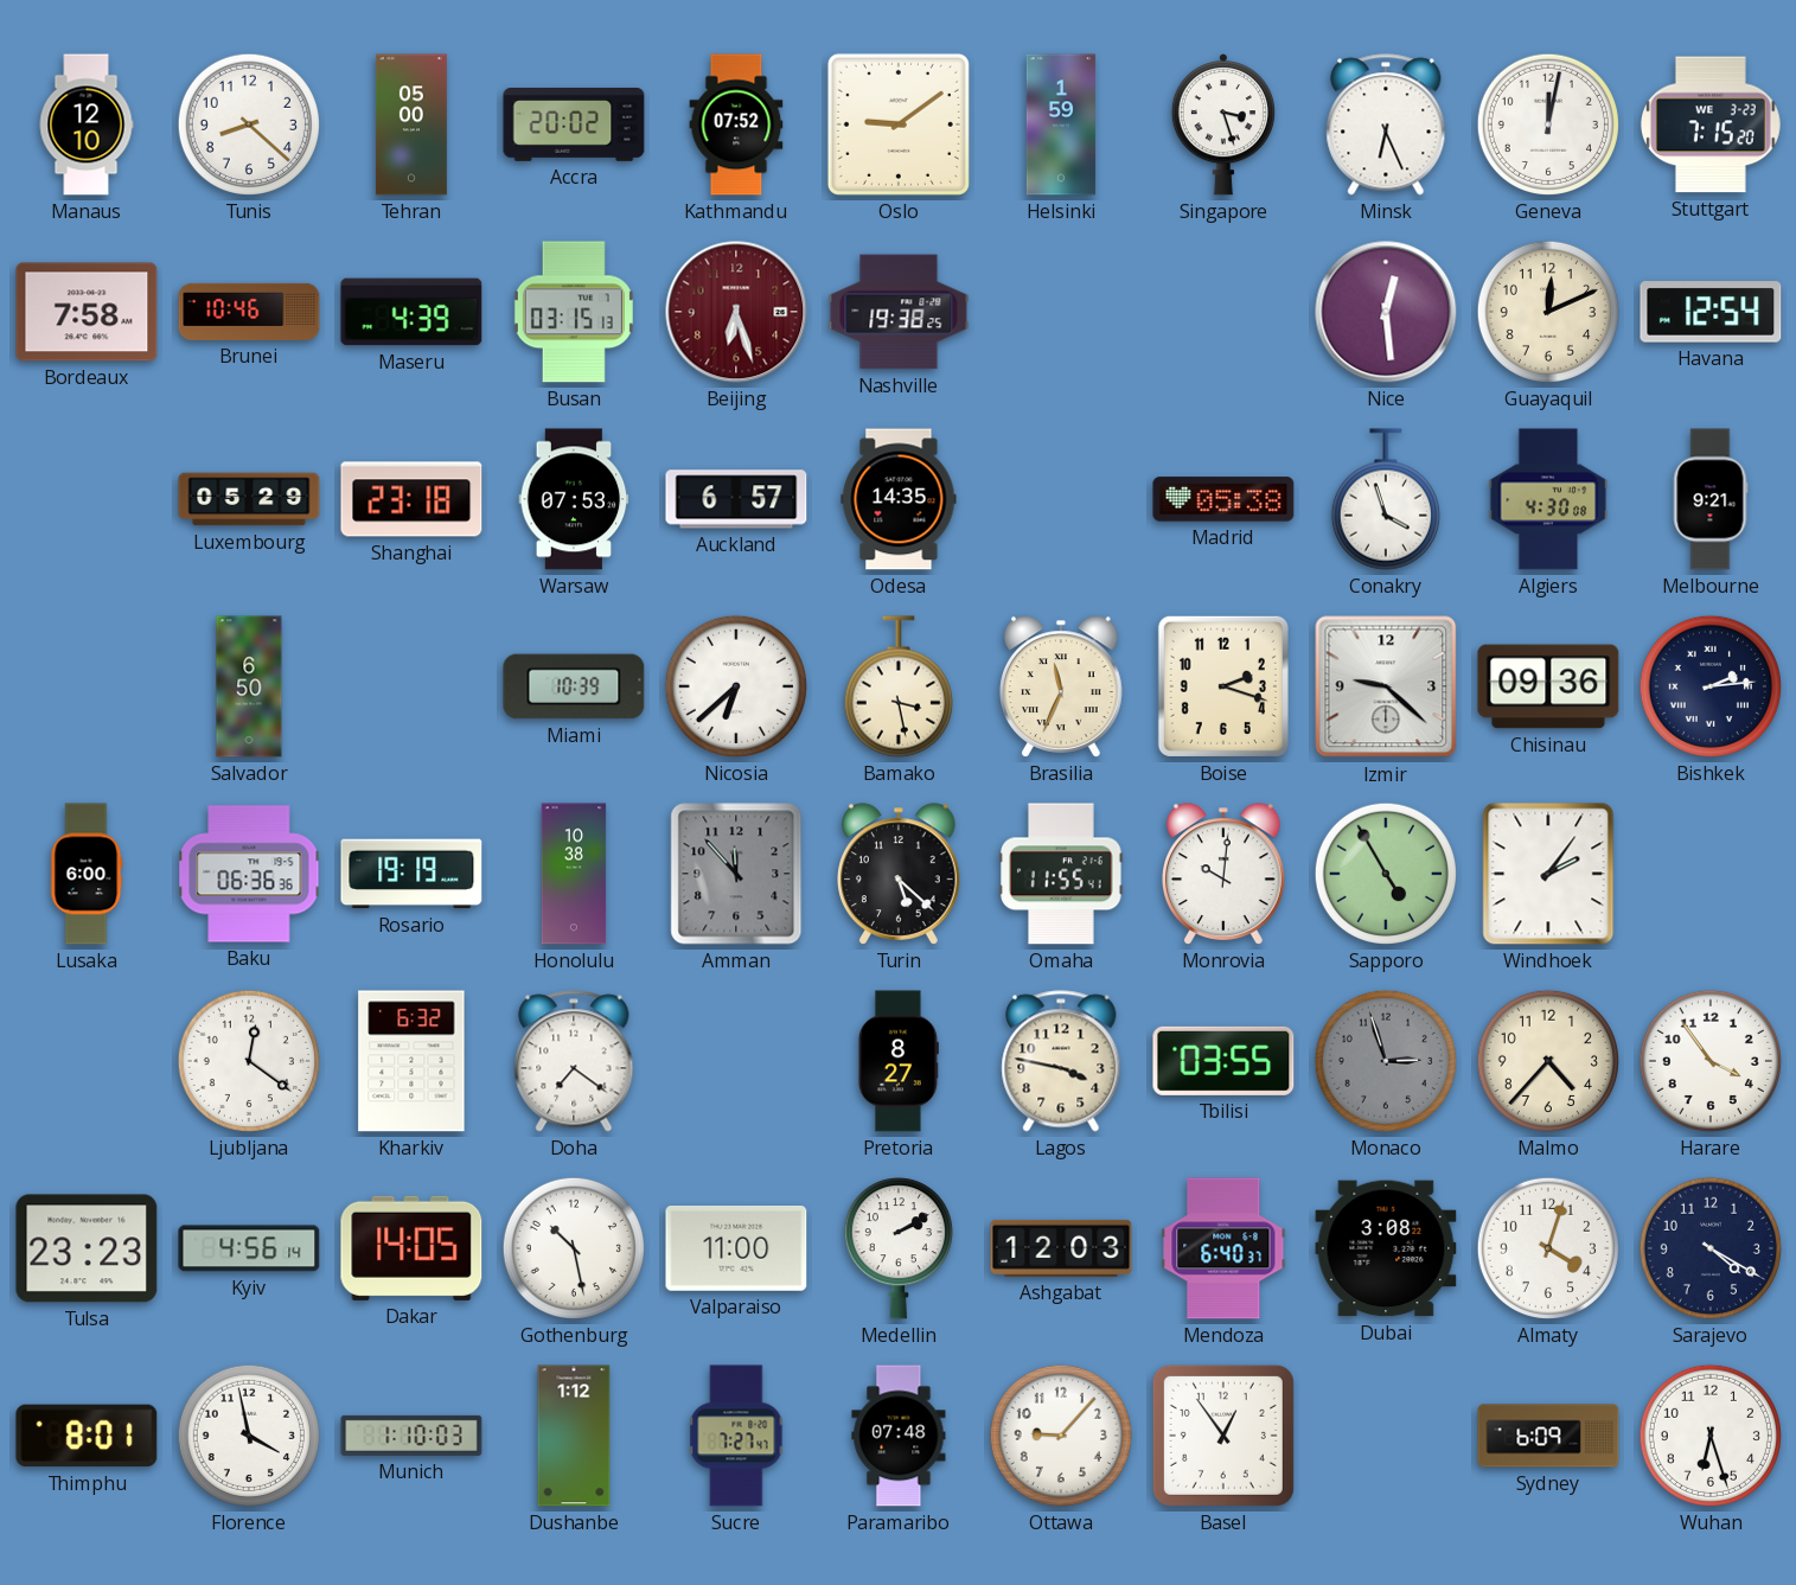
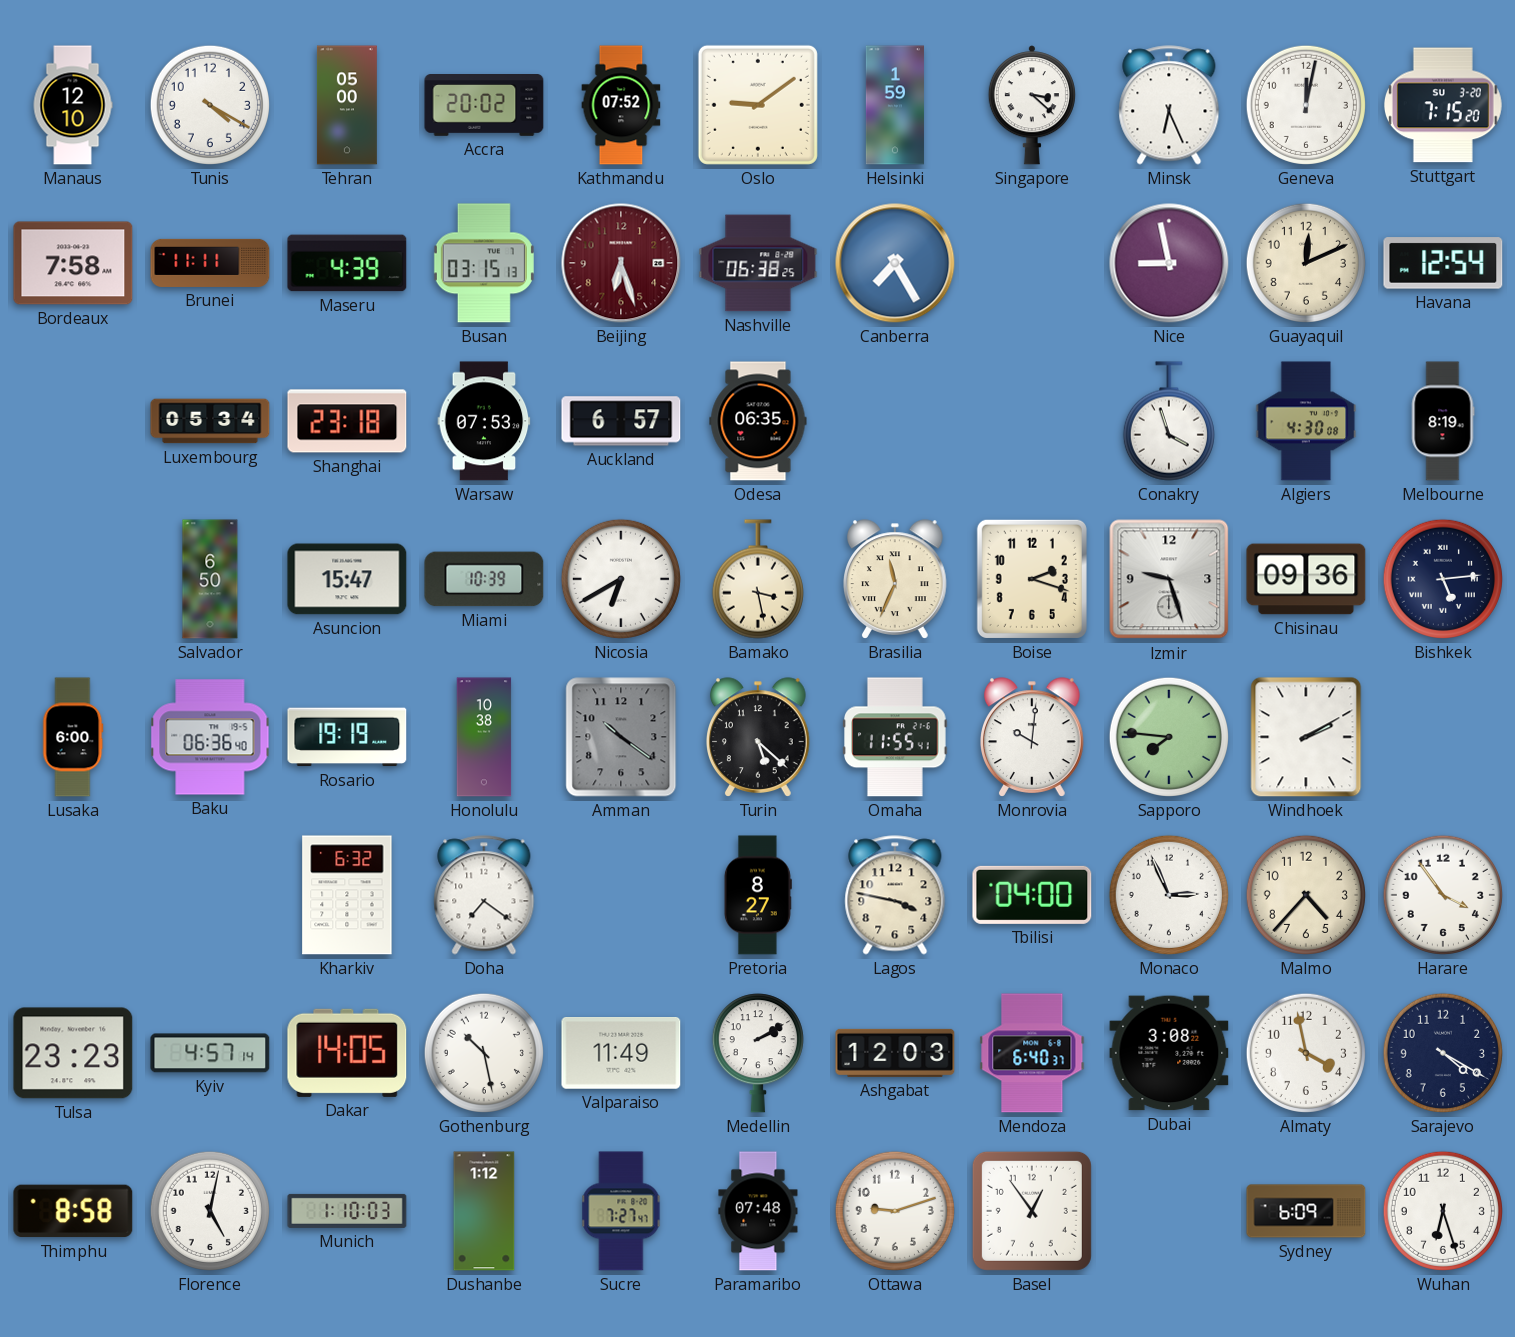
Tunis: 8:22 -> 4:20 (210, 105)
Singapore: 3:27 -> 3:22 (1032, 105)
Stuttgart date: WE 3-23 -> SU 3-20 (1443, 105)
Brunei: 10:46 -> 11:11 (210, 263)
Nashville: 19:38 -> 06:38 (758, 263)
Canberra: none -> 7:25 (895, 263)
Nice: 12:29 -> 8:58 (1169, 263)
Luxembourg: 05:29 -> 05:34 (210, 421)
Odesa: 14:35 -> 06:35 (758, 421)
Madrid: 05:38 -> none (1223, 499)
Melbourne: 9:21 -> 8:19 (1443, 421)
Asuncion: none -> 15:47 (347, 579)
Nicosia: 6:38 -> 6:40 (621, 579)
Izmir: 9:22 -> 9:27 (1169, 579)
Bishkek: 2:14 -> 5:14 (1443, 579)
Baku: 06:36:36 -> 06:36:40 (210, 737)
Amman: 11:53 -> 10:21 (621, 737)
Sapporo: 4:55 -> 7:46 (1169, 737)
Windhoek: 2:06 -> 2:10 (1306, 737)
Ljubljana: 12:21 -> none (249, 1061)
Tbilisi: 03:55 -> 04:00 (1032, 895)
Monaco: 2:57 -> 2:56 (1169, 895)
Monaco dial: grey -> white (1169, 895)
Kyiv: 4:56 -> 4:57 (210, 1053)
Valparaiso: 11:00 -> 11:49 (621, 1054)
Almaty: 4:03 -> 3:58 (1306, 1053)
Thimphu: 8:01 -> 8:58 (73, 1211)
Florence: 3:58 -> 5:02 (210, 1211)
Ottawa: 9:07 -> 9:12 (895, 1211)
